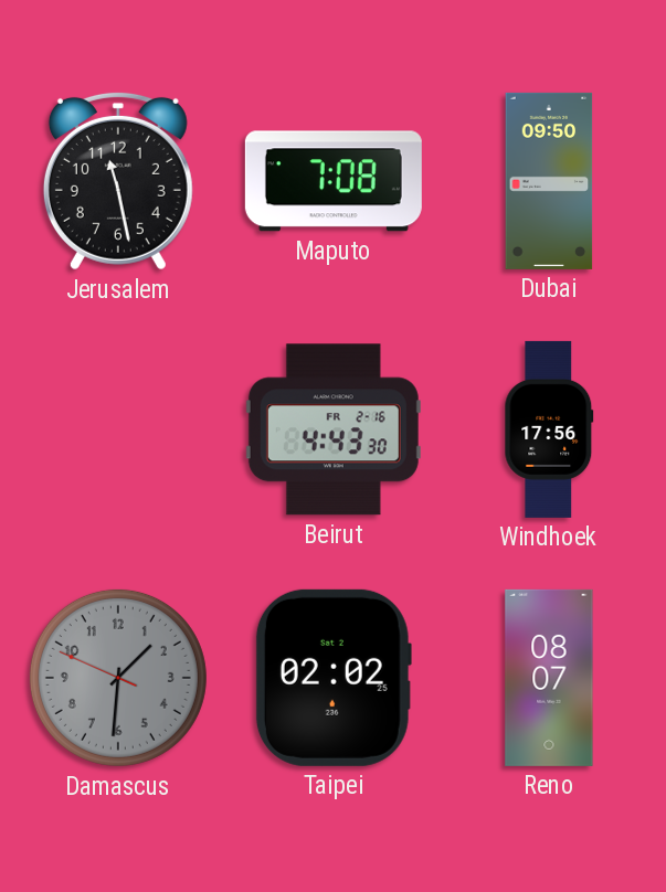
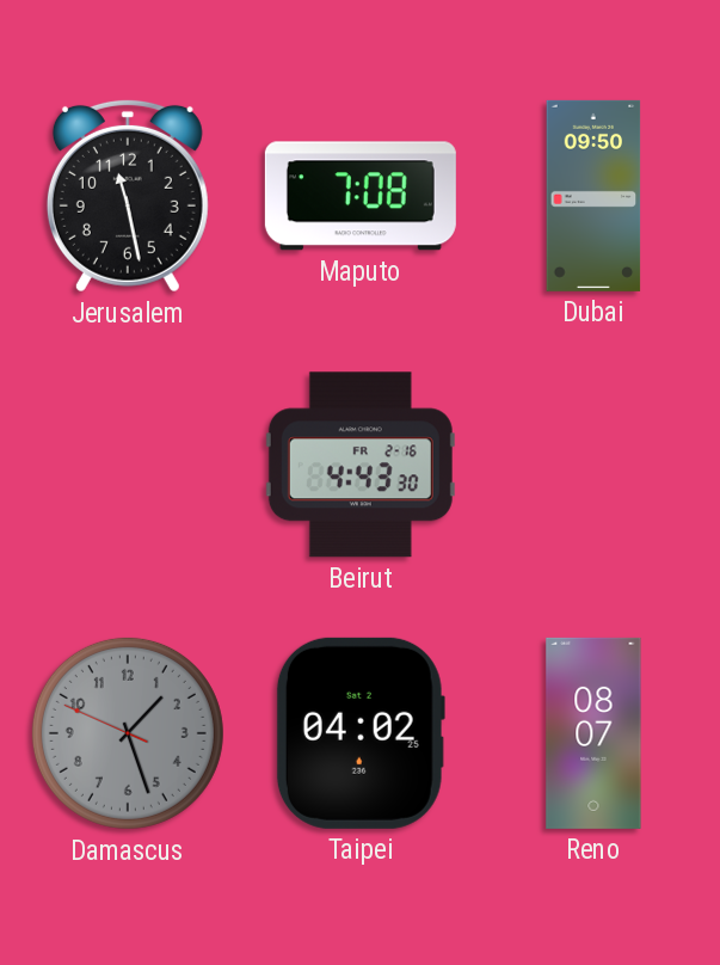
Windhoek: 17:56 -> none (549, 429)
Damascus: 1:30 -> 1:26 (128, 733)
Taipei: 02:02 -> 04:02 (361, 733)
